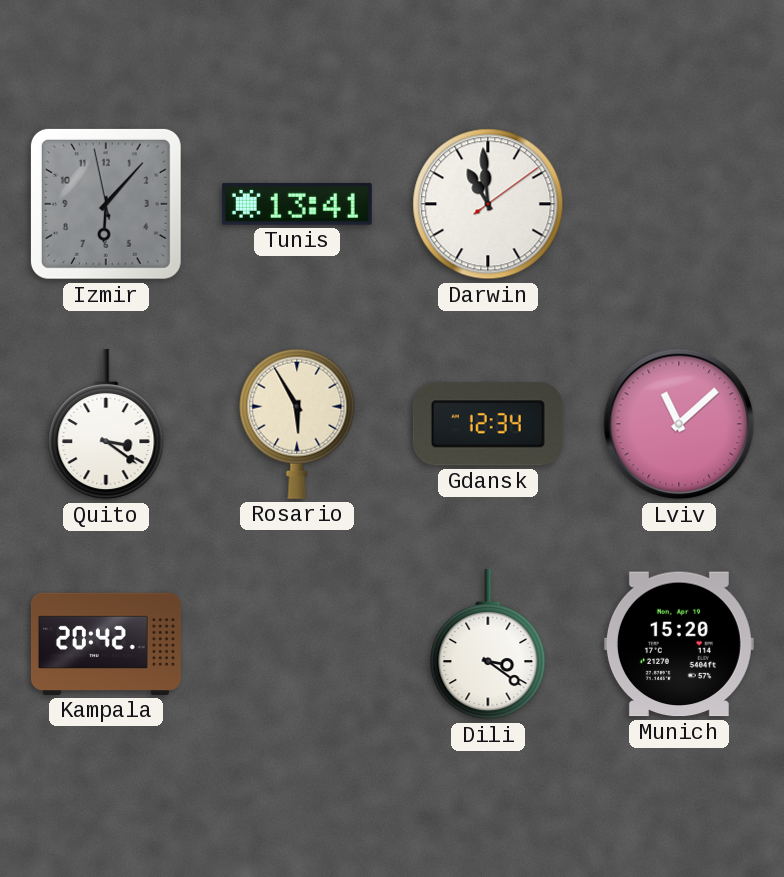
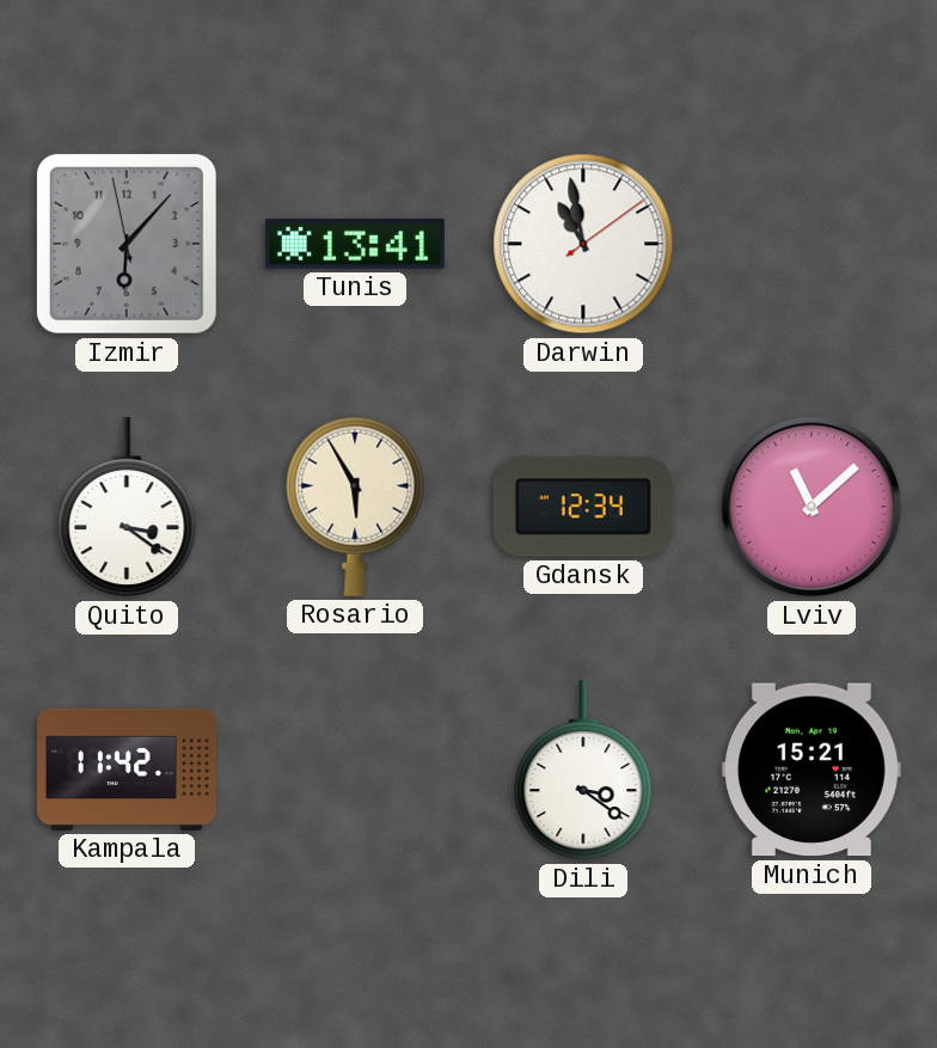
Darwin: 10:59 -> 10:58 (583, 244)
Kampala: 20:42 -> 11:42 (127, 770)
Munich: 15:20 -> 15:21 (812, 770)
